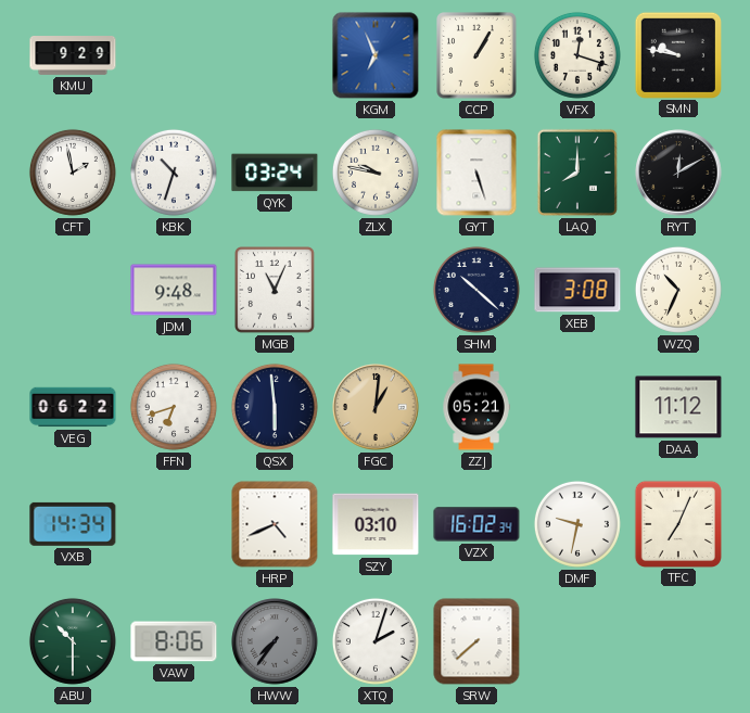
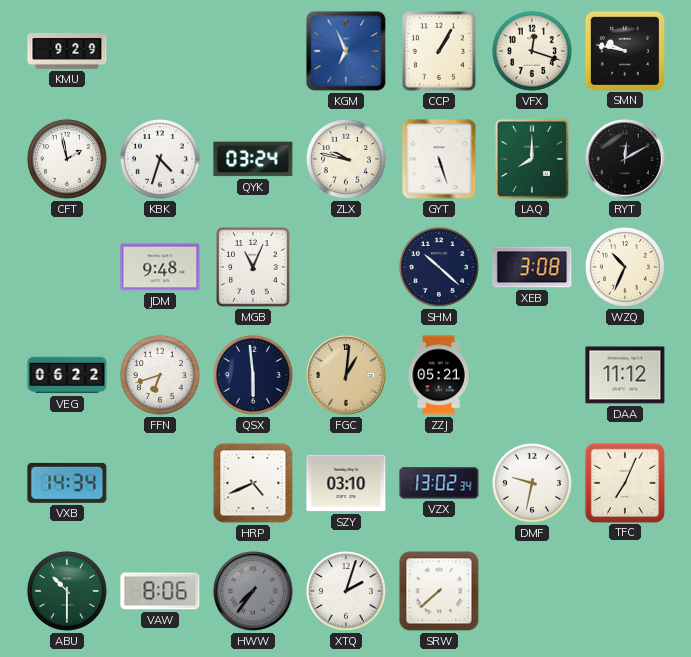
KBK: 10:33 -> 4:33 (160, 159)
VZX: 16:02 -> 13:02 (439, 483)
